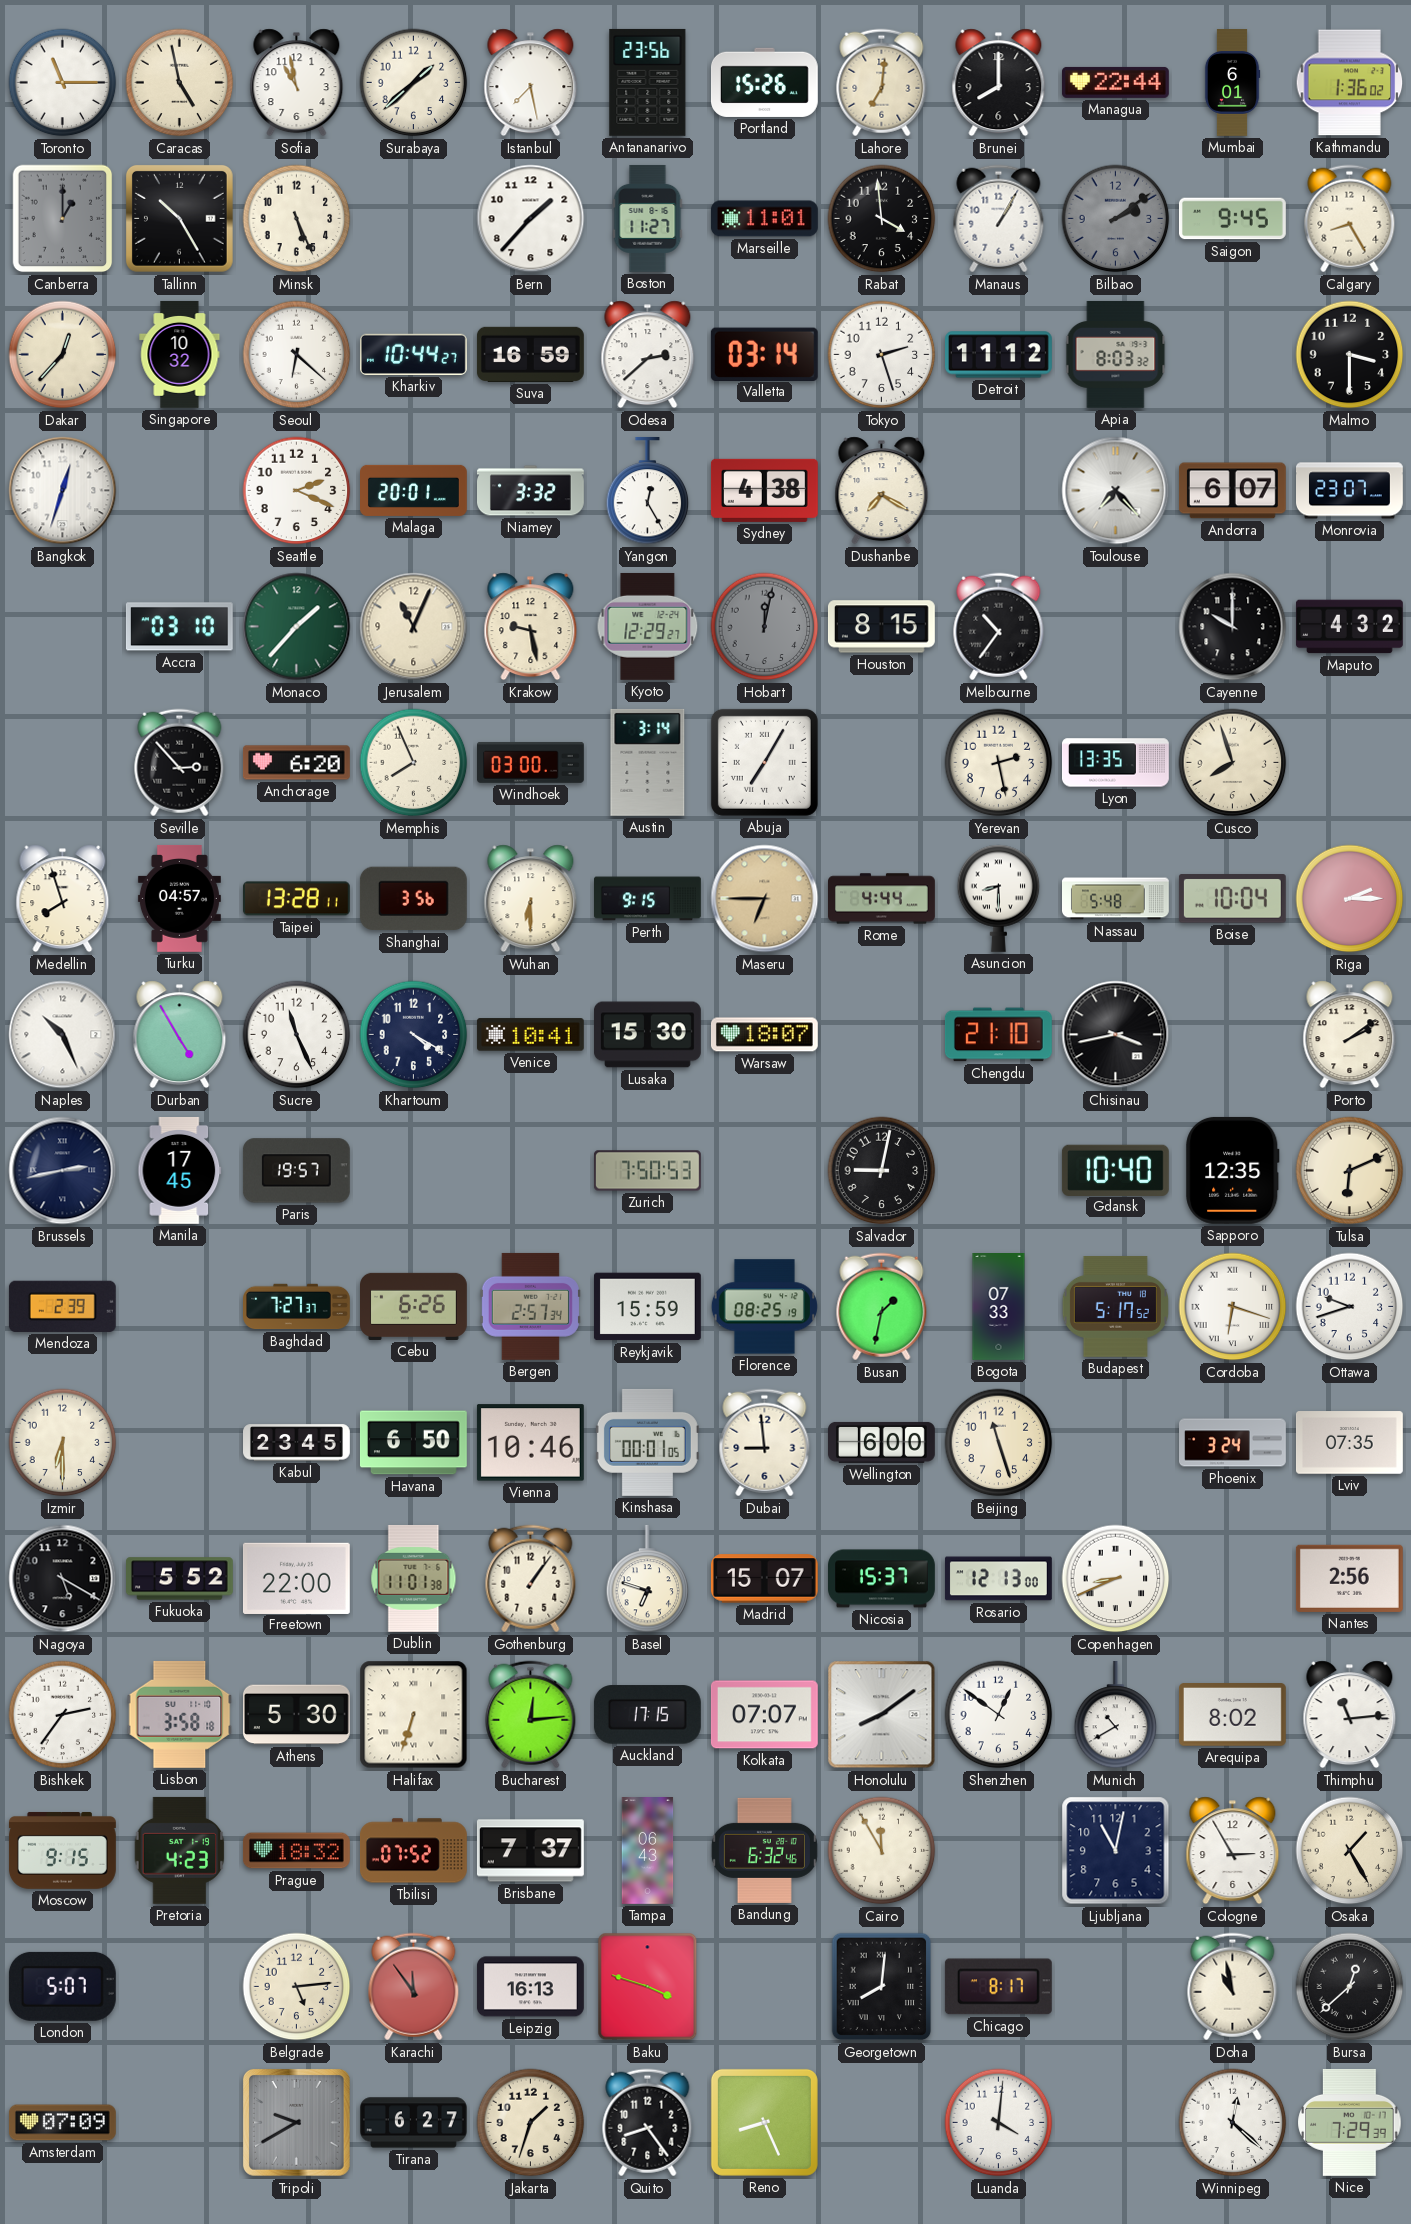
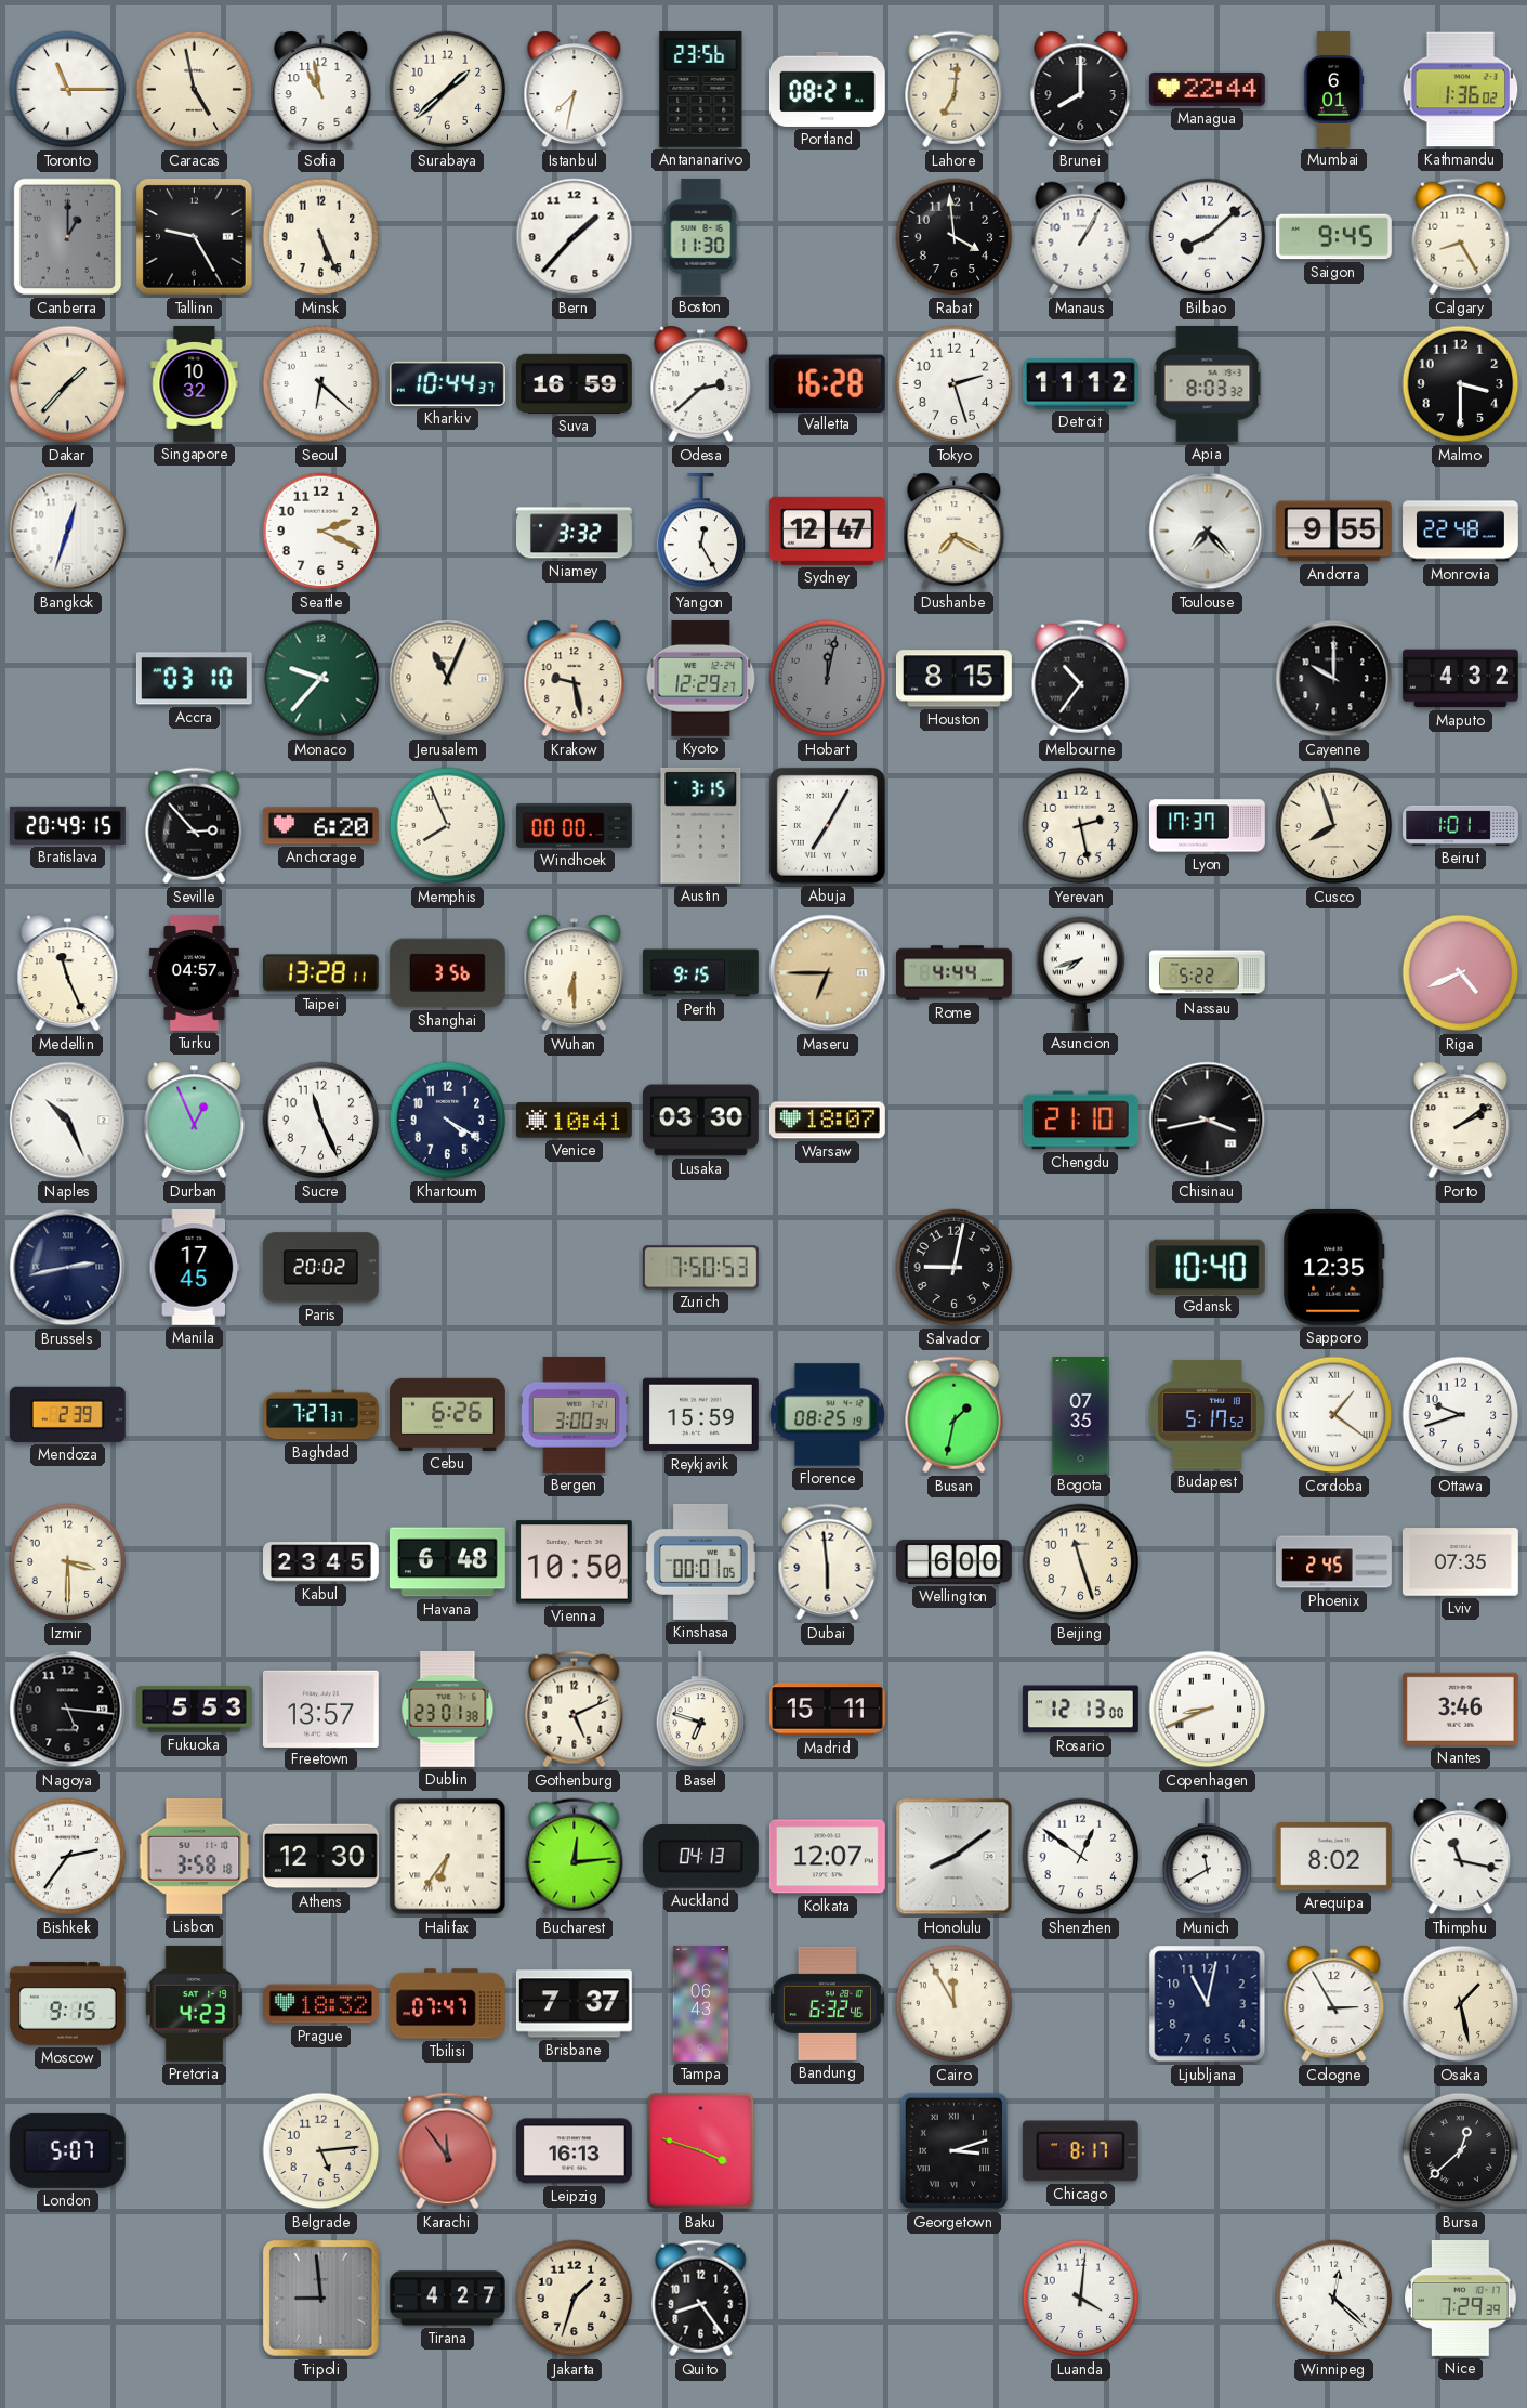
Istanbul: 7:28 -> 7:32 (575, 90)
Portland: 15:26 -> 08:21 (827, 89)
Tallinn: 10:25 -> 9:25 (194, 236)
Boston: 11:27 -> 11:30 (701, 236)
Marseille: 11:01 -> none (764, 219)
Bilbao: 2:09 -> 8:08 (1208, 237)
Bilbao dial: grey -> white (1208, 237)
Dakar: 12:37 -> 1:37 (68, 384)
Kharkiv: 10:44:27 -> 10:44:37 (447, 383)
Valletta: 03:14 -> 16:28 (827, 383)
Malaga: 20:01 -> none (414, 490)
Sydney: 4:38 -> 12:47 (827, 531)
Andorra: 6:07 -> 9:55 (1333, 532)
Monrovia: 23:07 -> 22:48 (1461, 532)
Monaco: 1:37 -> 9:37 (321, 679)
Bratislava: none -> 20:49 (68, 825)
Windhoek: 03:00 -> 00:00 (575, 825)
Austin: 3:14 -> 3:15 (701, 825)
Lyon: 13:35 -> 17:37 (1208, 826)
Beirut: none -> 1:01 (1461, 825)
Medellin: 7:57 -> 11:26 (68, 973)
Asuncion: 8:30 -> 7:42 (1081, 972)
Nassau: 5:48 -> 5:22 (1208, 973)
Boise: 10:04 -> none (1232, 899)
Riga: 2:15 -> 4:41 (1461, 973)
Durban: 4:55 -> 12:56 (195, 1121)
Lusaka: 15:30 -> 03:30 (701, 1121)
Paris: 19:57 -> 20:02 (320, 1268)
Tulsa: 6:11 -> none (1350, 1171)
Bergen: 2:57 -> 3:00 (574, 1414)
Bogota: 07:33 -> 07:35 (1081, 1415)
Cordoba: 6:18 -> 1:21 (1334, 1415)
Izmir: 6:30 -> 3:30 (68, 1562)
Havana: 6:50 -> 6:48 (448, 1562)
Vienna: 10:46 -> 10:50 (574, 1562)
Dubai: 8:59 -> 5:59 (828, 1562)
Phoenix: 3:24 -> 2:45 (1334, 1562)
Nagoya: 5:20 -> 5:16 (68, 1710)
Fukuoka: 5:52 -> 5:53 (195, 1710)
Freetown: 22:00 -> 13:57 (320, 1709)
Dublin: 11:01 -> 23:01 (448, 1709)
Gothenburg: 1:06 -> 5:11 (575, 1710)
Madrid: 15:07 -> 15:11 (827, 1710)
Nicosia: 15:37 -> none (882, 1579)
Nantes: 2:56 -> 3:46 (1460, 1709)
Athens: 5:30 -> 12:30 (320, 1857)
Halifax: 6:33 -> 6:36 (448, 1857)
Auckland: 17:15 -> 04:13 (700, 1857)
Kolkata: 07:07 -> 12:07 (827, 1857)
Munich: 10:40 -> 11:40 (1208, 1857)
Thimphu: 11:14 -> 11:17 (1461, 1857)
Tbilisi: 07:52 -> 07:47 (447, 2004)
Osaka: 1:25 -> 1:28 (1461, 2004)
Georgetown: 8:01 -> 3:12 (955, 2151)
Doha: 10:58 -> none (1233, 1987)
Amsterdam: 07:09 -> none (62, 2123)
Tripoli: 9:40 -> 8:59 (320, 2298)
Tirana: 6:27 -> 4:27 (448, 2299)
Reno: 8:26 -> none (764, 2122)
